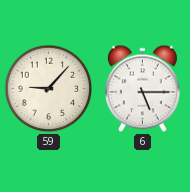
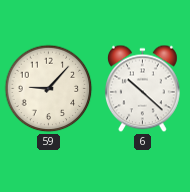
6: 5:15 -> 10:22 (142, 89)
